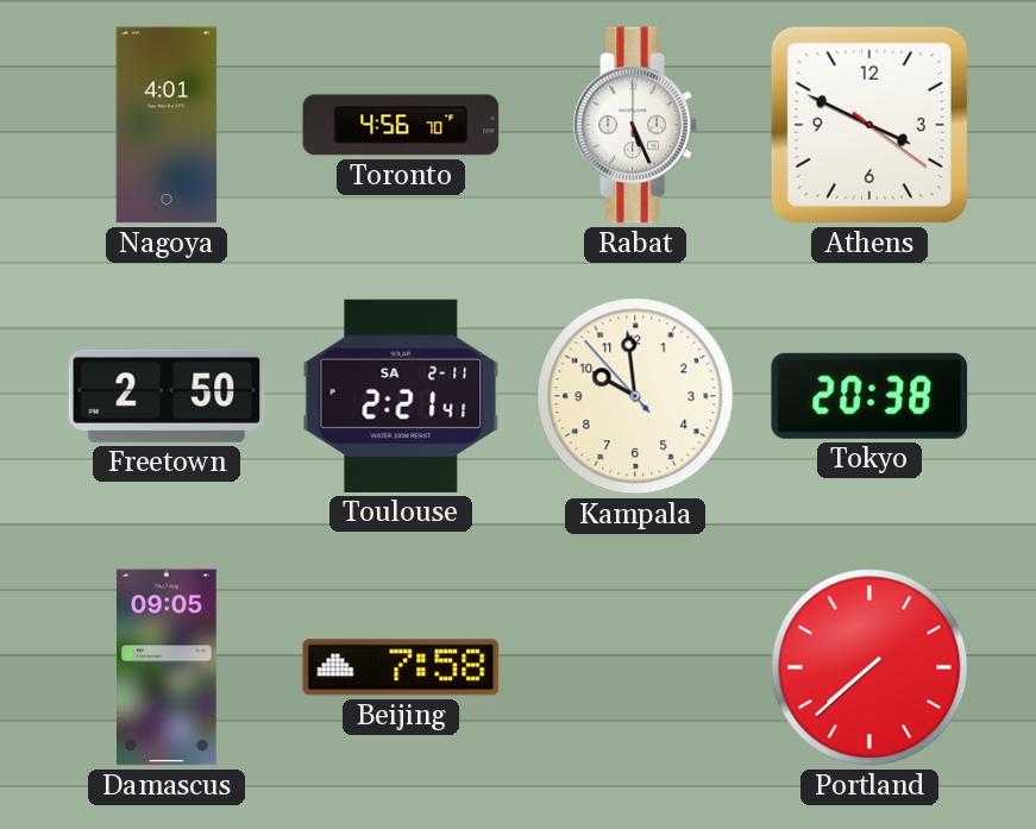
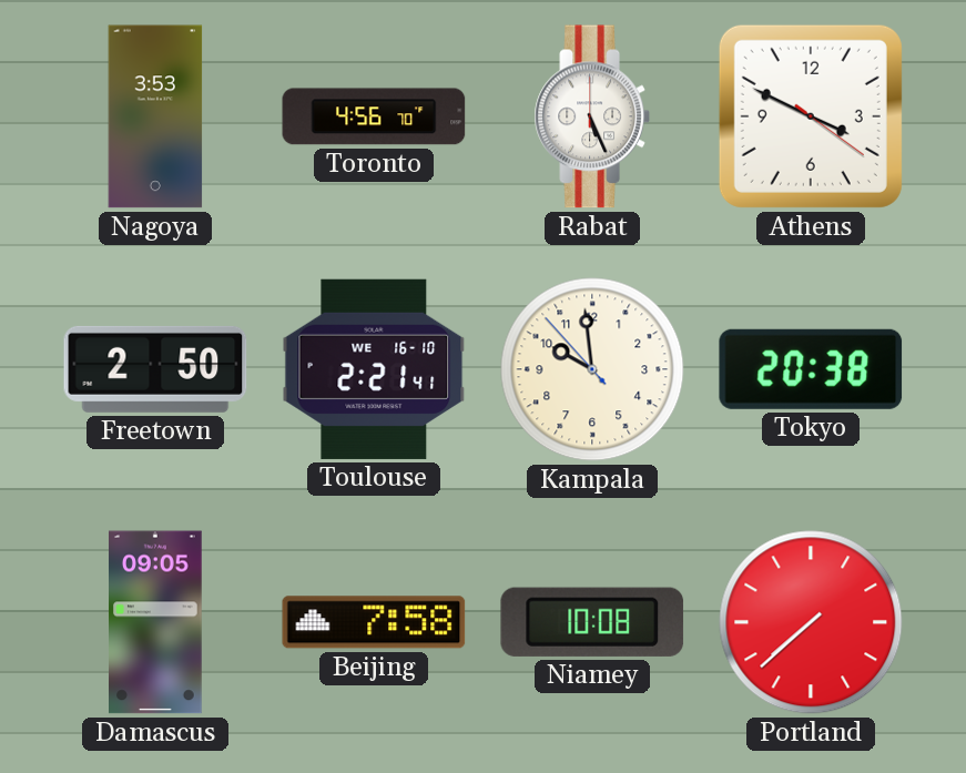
Nagoya: 4:01 -> 3:53 (155, 116)
Toulouse date: SA 2-11 -> WE 16-10 (374, 369)
Niamey: none -> 10:08 (592, 622)
